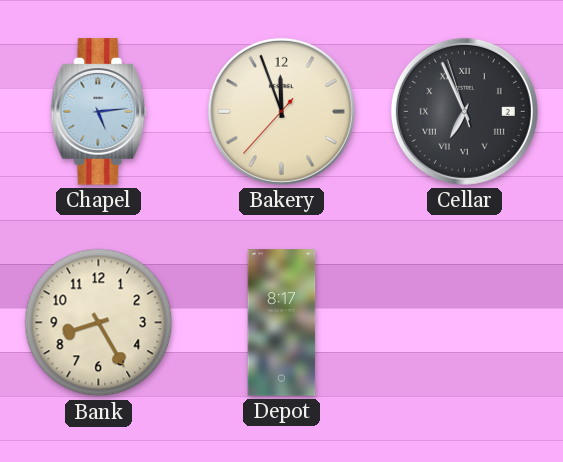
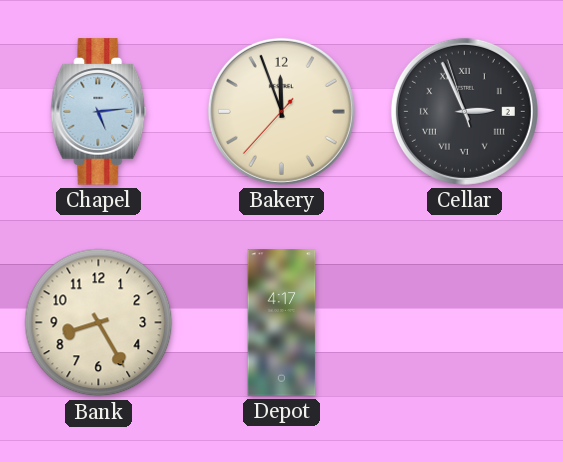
Cellar: 6:55 -> 2:55 (464, 111)
Depot: 8:17 -> 4:17 (282, 323)
